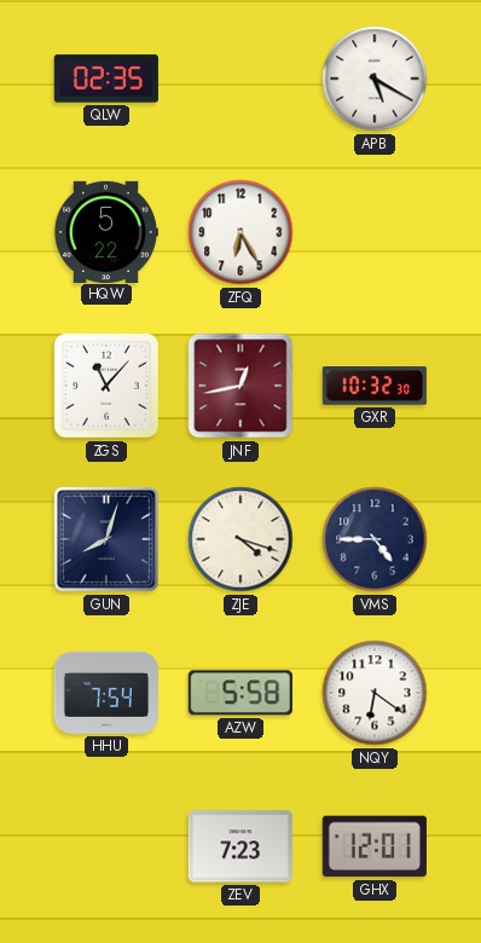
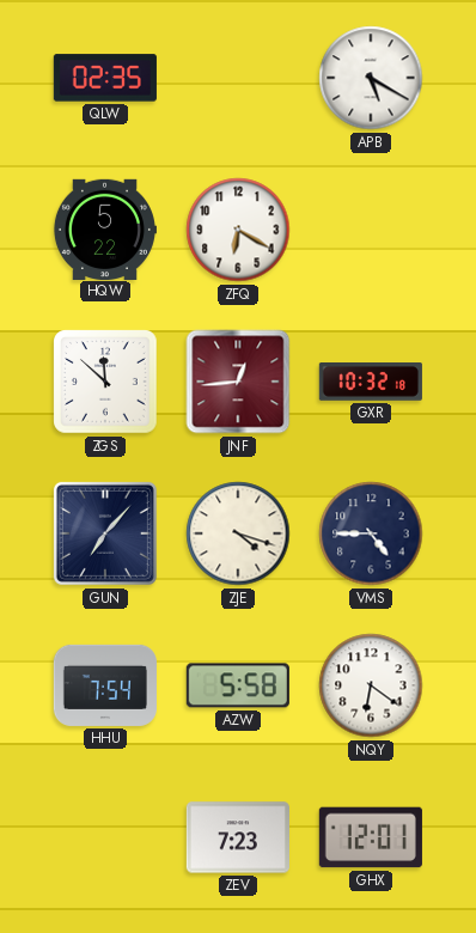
ZFQ: 6:25 -> 6:20 (238, 230)
ZGS: 11:07 -> 11:52 (105, 382)
JNF: 12:43 -> 12:44 (238, 382)
GXR: 10:32:30 -> 10:32:18 (371, 383)
GUN: 8:03 -> 7:07 (105, 533)
